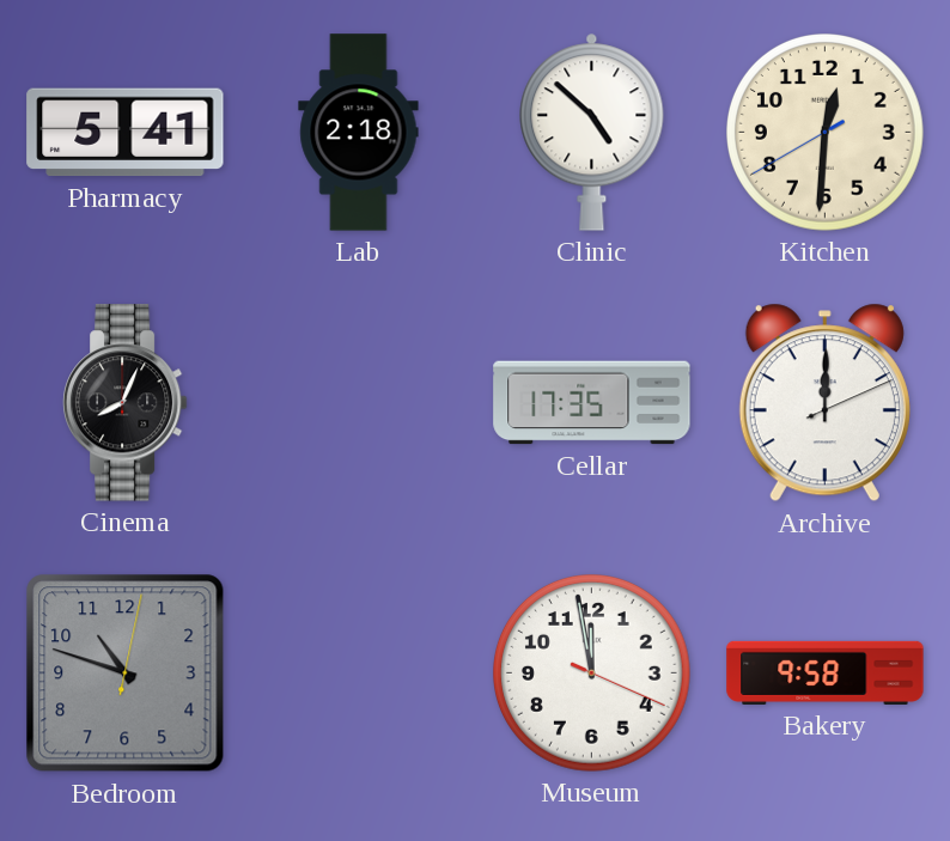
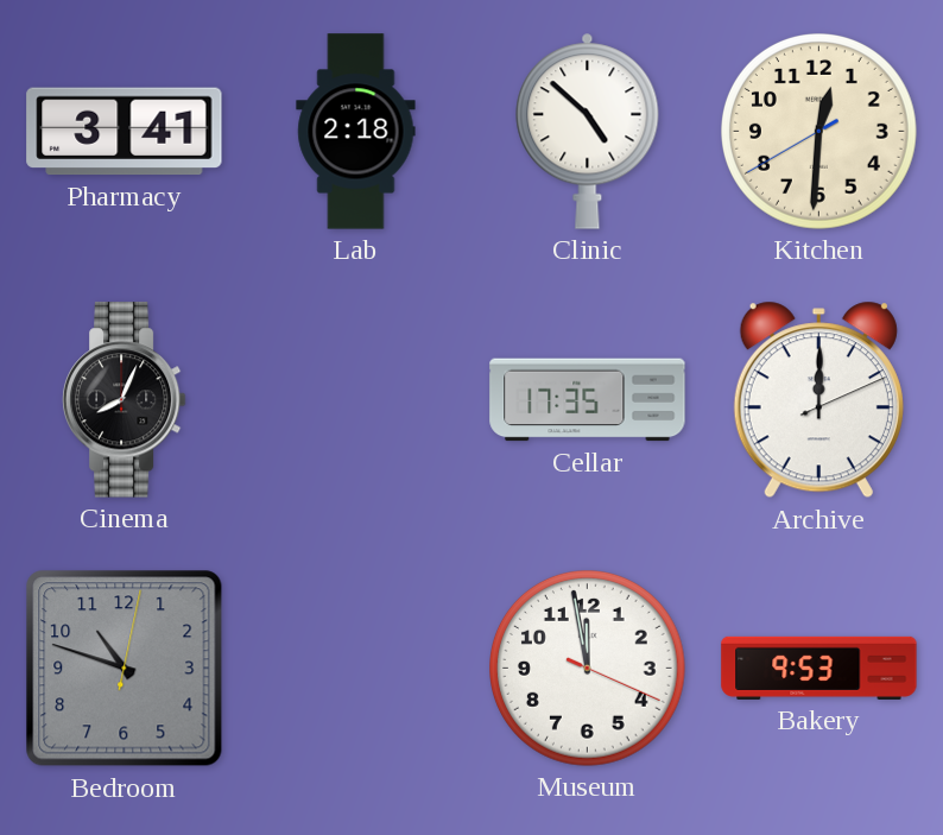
Pharmacy: 5:41 -> 3:41 (125, 132)
Bakery: 9:58 -> 9:53 (819, 668)
